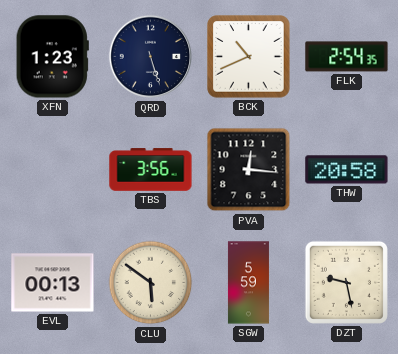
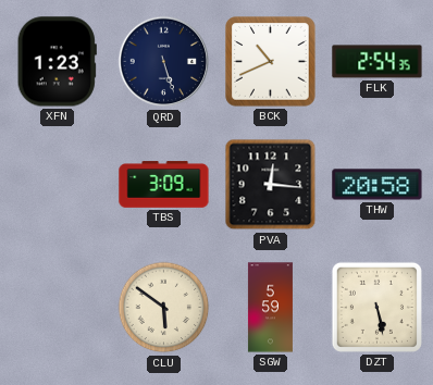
TBS: 3:56 -> 3:09 (164, 185)
EVL: 00:13 -> none (53, 283)
DZT: 9:28 -> 5:28 (376, 307)
